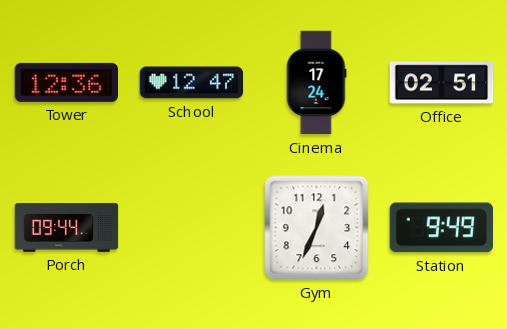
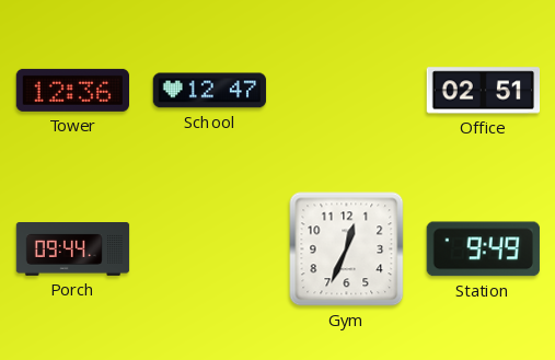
Cinema: 17:24 -> none (317, 83)
